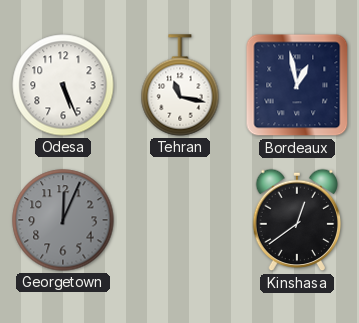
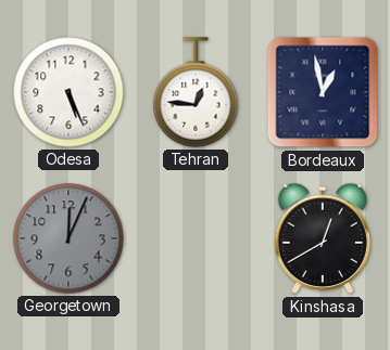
Tehran: 11:17 -> 12:46 (196, 92)
Kinshasa: 12:39 -> 12:40 (323, 238)
